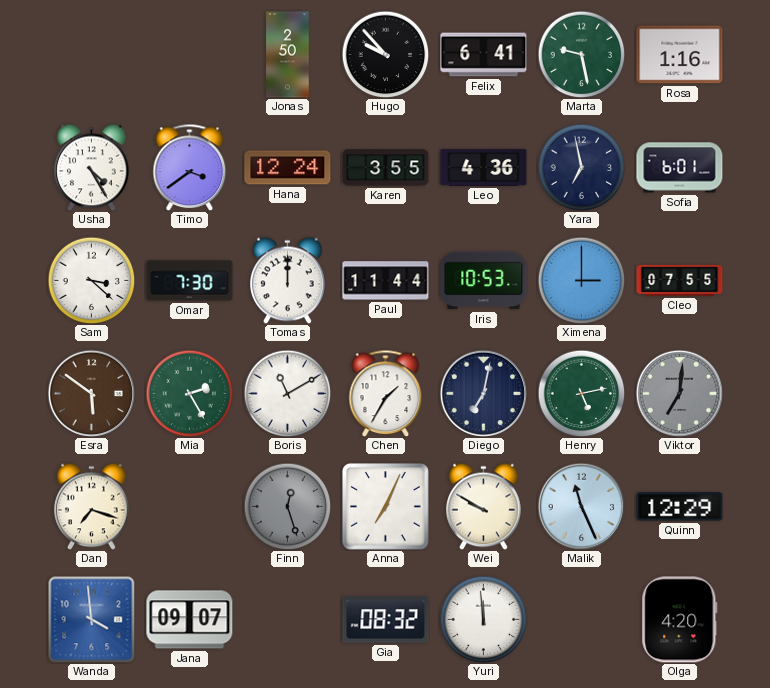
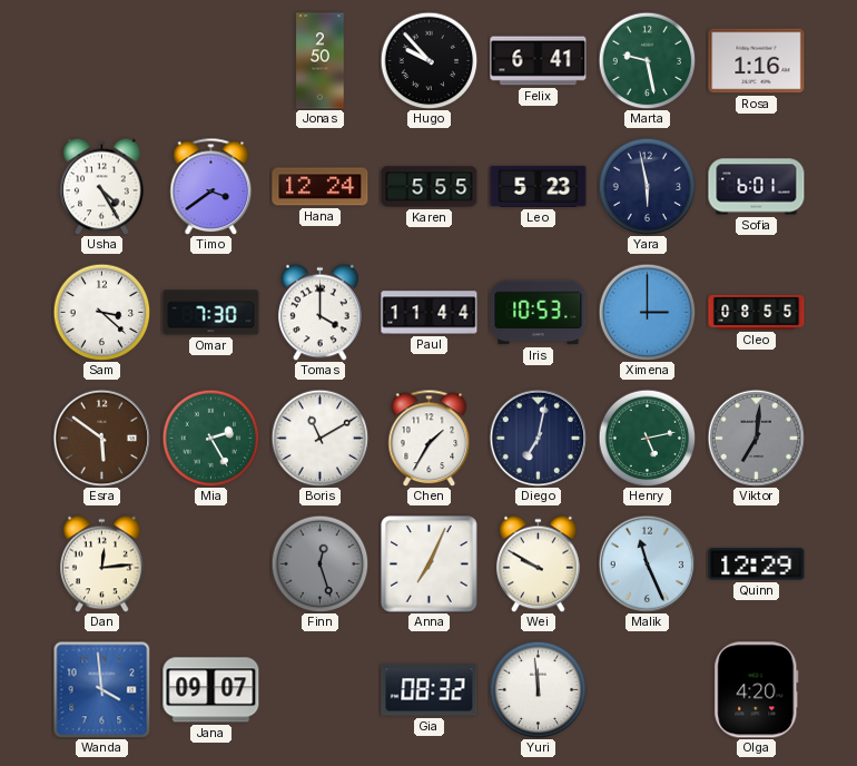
Karen: 3:55 -> 5:55 (430, 187)
Leo: 4:36 -> 5:23 (539, 186)
Yara: 6:58 -> 5:58 (647, 186)
Tomas: 12:00 -> 4:00 (321, 312)
Cleo: 07:55 -> 08:55 (757, 312)
Dan: 7:18 -> 12:14 (102, 563)
